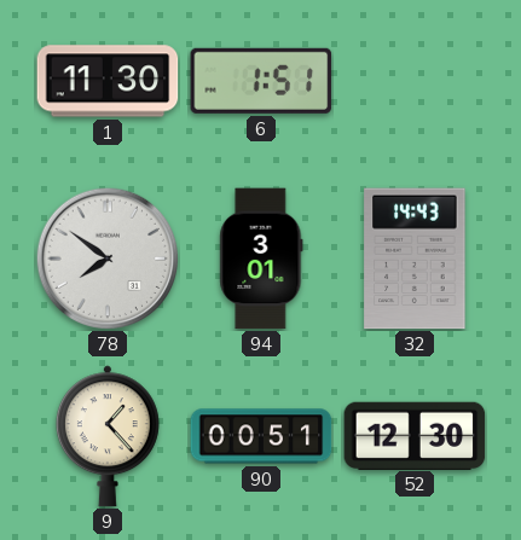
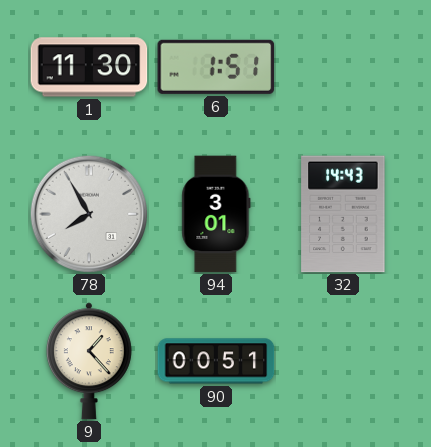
78: 7:51 -> 7:55 (89, 214)
52: 12:30 -> none (415, 435)
